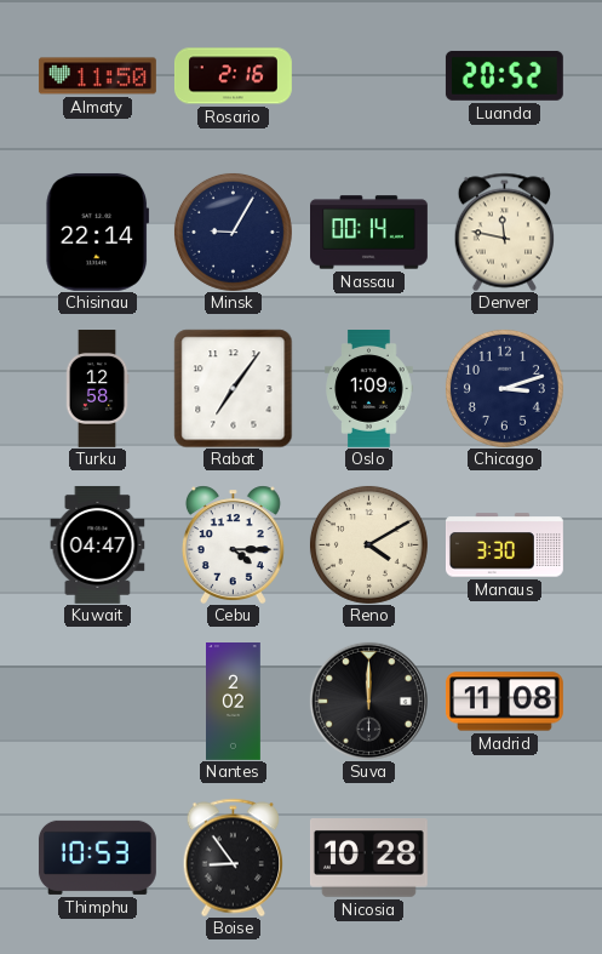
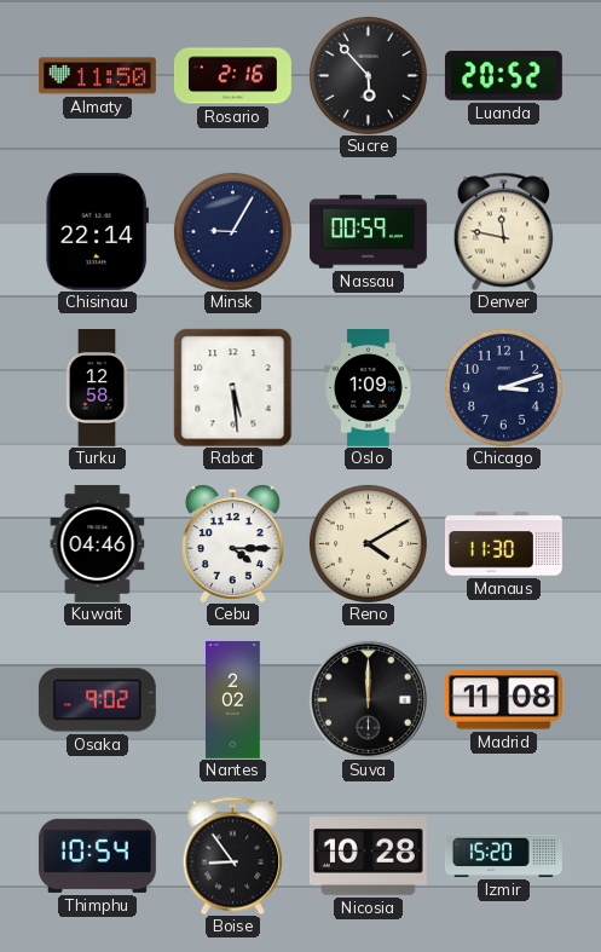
Sucre: none -> 5:53 (368, 75)
Nassau: 00:14 -> 00:59 (369, 232)
Rabat: 7:06 -> 5:29 (232, 387)
Kuwait: 04:47 -> 04:46 (98, 543)
Manaus: 3:30 -> 11:30 (503, 544)
Osaka: none -> 9:02 (97, 700)
Thimphu: 10:53 -> 10:54 (97, 855)
Izmir: none -> 15:20 (503, 855)
